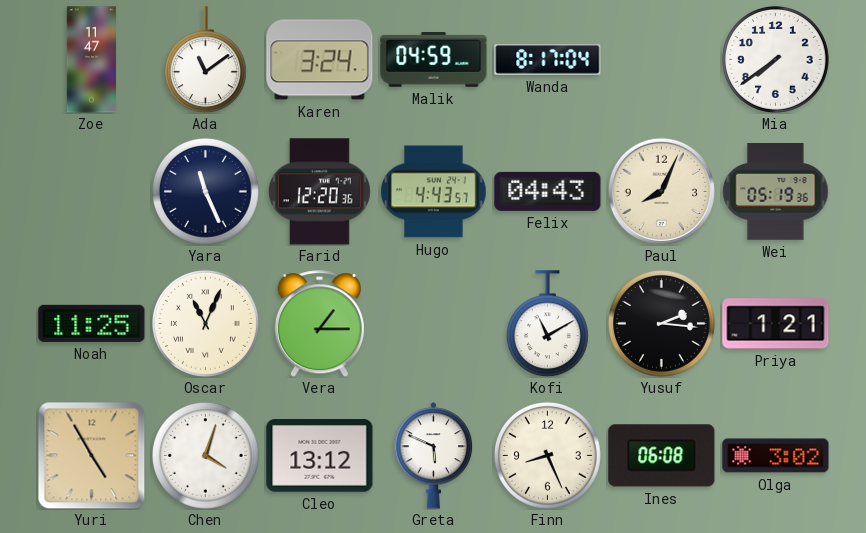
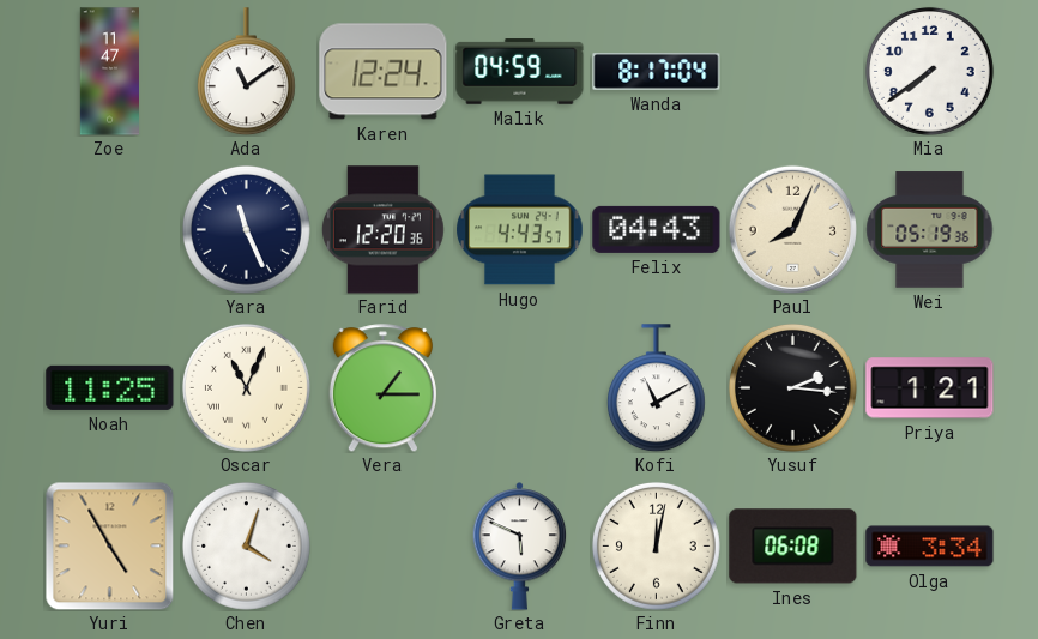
Karen: 3:24 -> 12:24 (384, 72)
Cleo: 13:12 -> none (320, 456)
Finn: 8:26 -> 12:02 (657, 547)
Olga: 3:02 -> 3:34 (930, 547)
